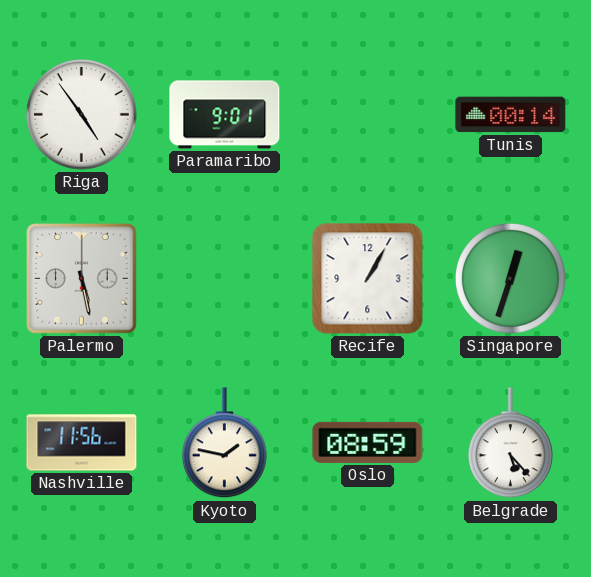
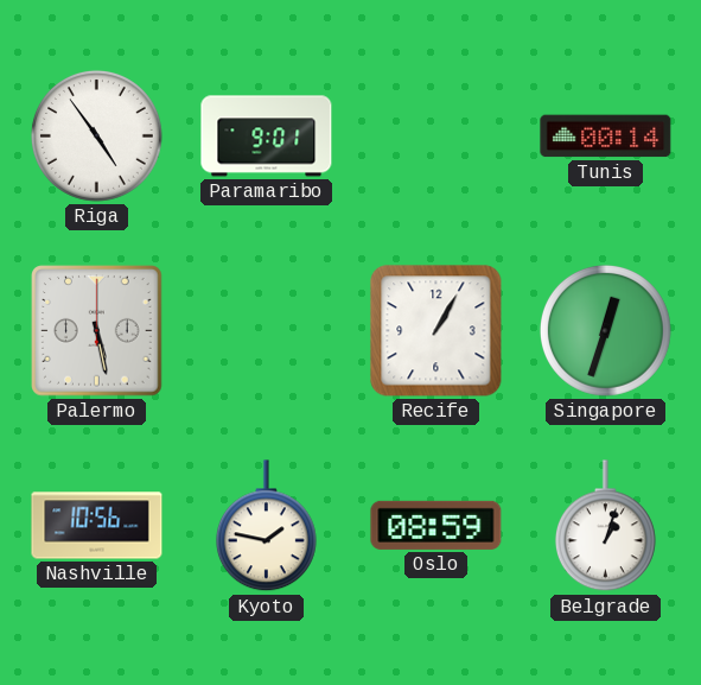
Nashville: 11:56 -> 10:56 (97, 526)
Belgrade: 5:23 -> 1:03 (605, 526)
